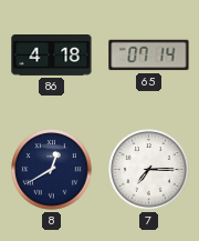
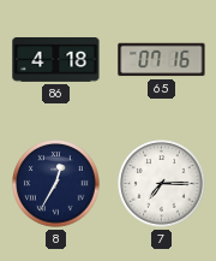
65: 07:14 -> 07:16 (162, 60)
8: 12:40 -> 12:35 (56, 184)
